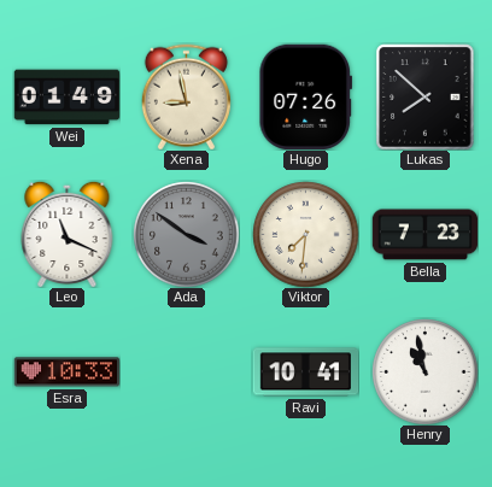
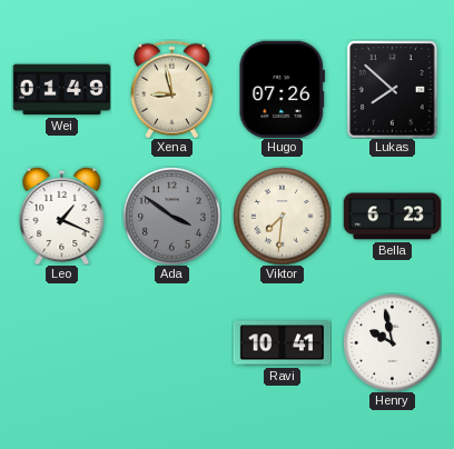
Leo: 11:19 -> 1:19 (62, 216)
Bella: 7:23 -> 6:23 (392, 217)
Esra: 10:33 -> none (66, 372)
Henry: 10:58 -> 9:58 (392, 342)
